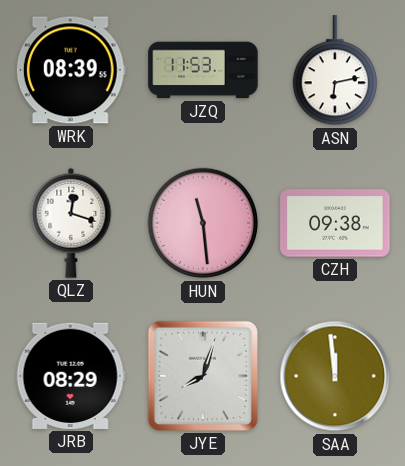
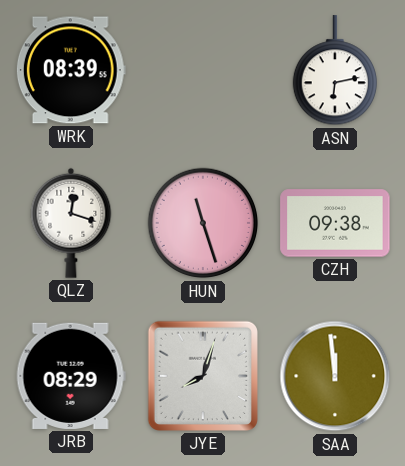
JZQ: 11:53 -> none (203, 70)
HUN: 11:29 -> 11:27 (203, 223)
